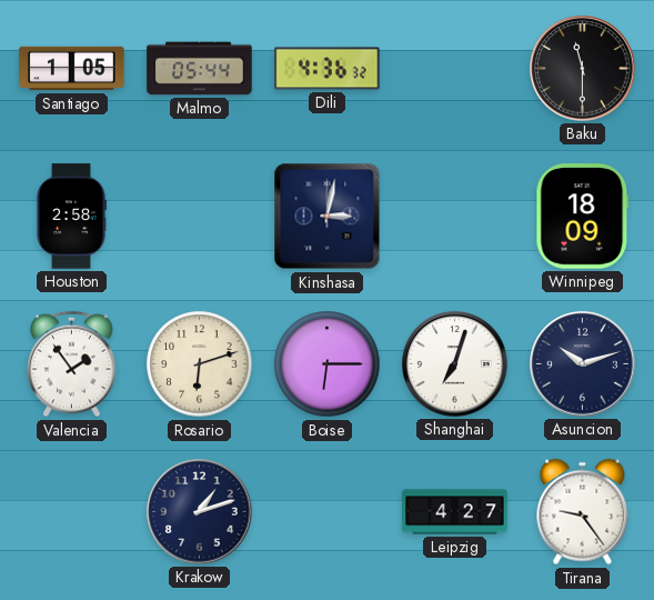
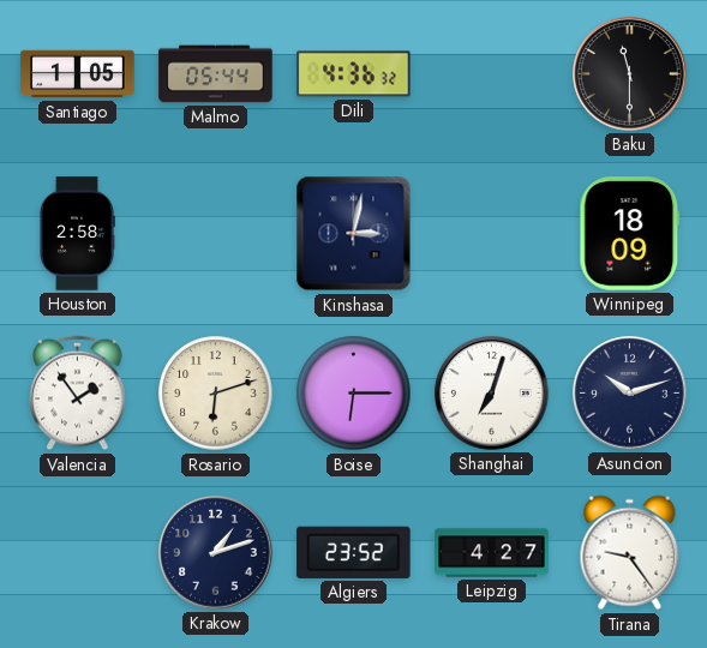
Algiers: none -> 23:52 (354, 552)
